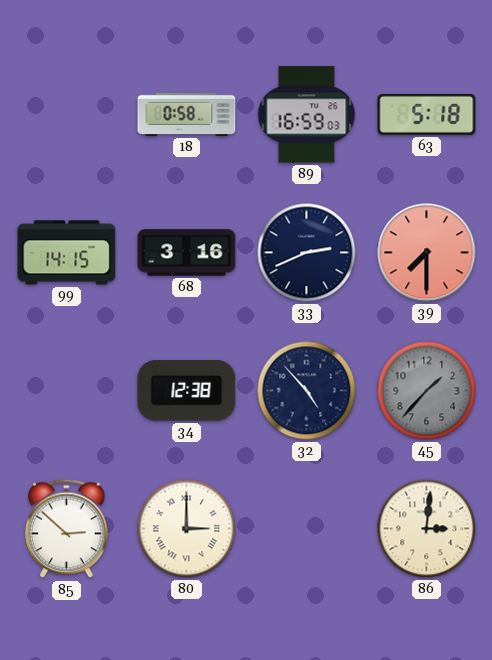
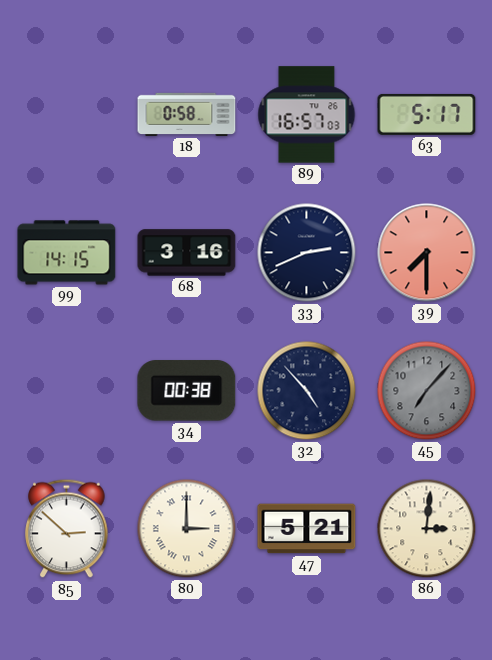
89: 16:59 -> 16:57 (307, 115)
63: 5:18 -> 5:17 (427, 114)
34: 12:38 -> 00:38 (187, 391)
45: 1:37 -> 7:07 (427, 391)
47: none -> 5:21 (307, 529)
